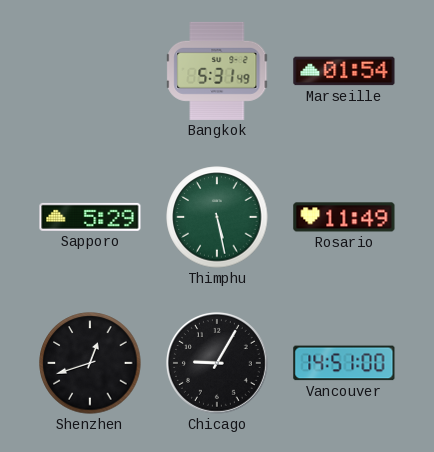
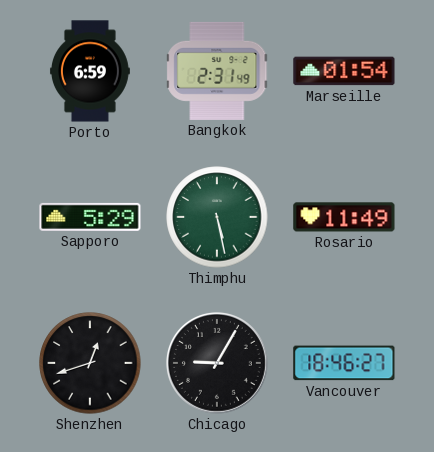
Porto: none -> 6:59 (90, 71)
Bangkok: 5:31 -> 2:31 (218, 71)
Vancouver: 14:51 -> 18:46 (344, 363)
